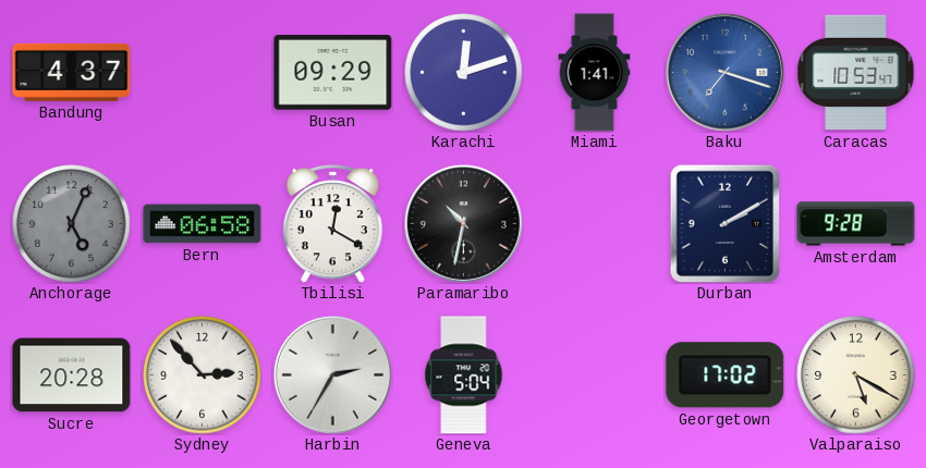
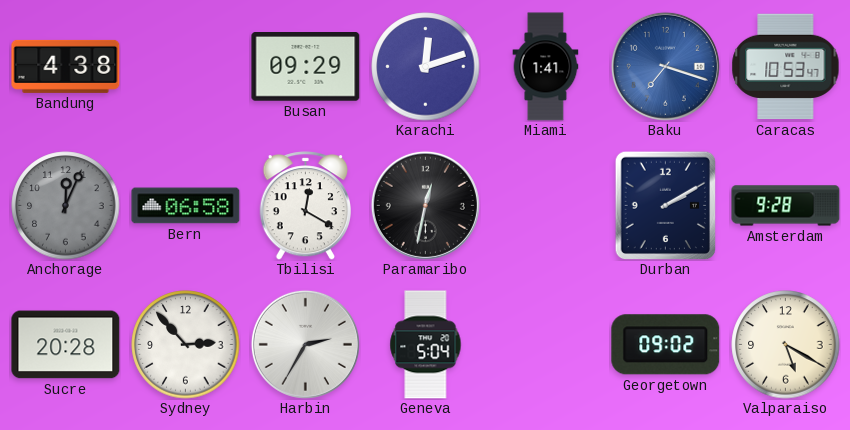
Bandung: 4:37 -> 4:38 (66, 66)
Anchorage: 5:04 -> 12:04 (66, 206)
Paramaribo: 10:32 -> 12:32 (425, 205)
Georgetown: 17:02 -> 09:02 (666, 345)
